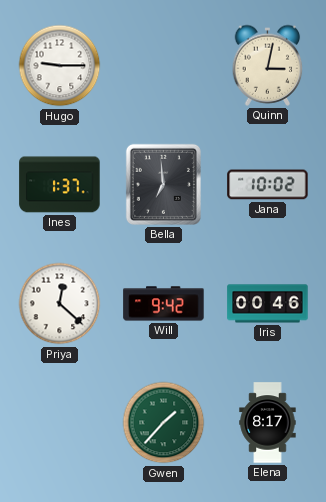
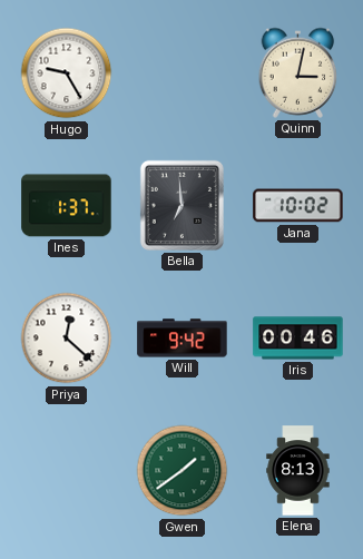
Hugo: 9:15 -> 9:25 (67, 73)
Gwen: 1:37 -> 1:39 (183, 471)
Elena: 8:17 -> 8:13 (298, 471)
